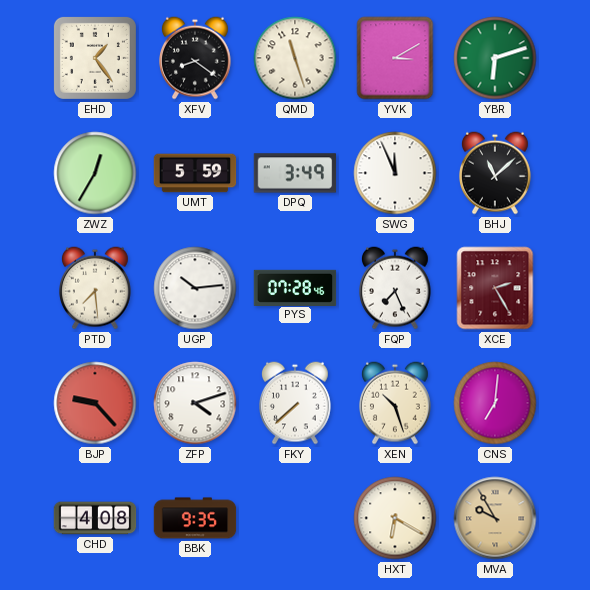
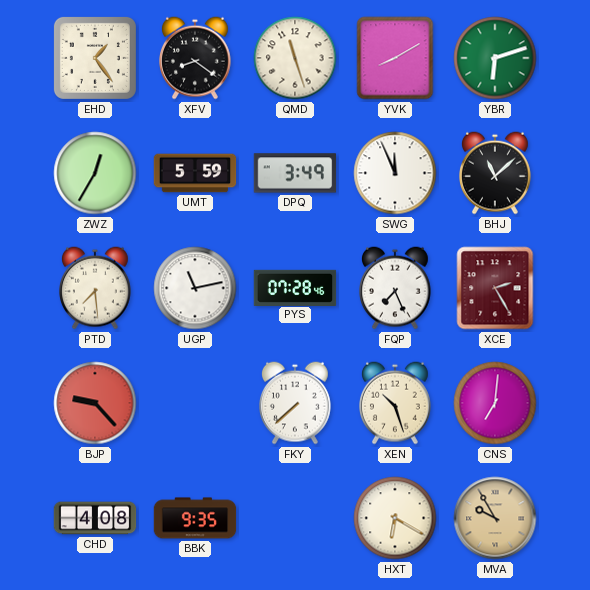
YVK: 3:10 -> 8:10 (395, 58)
UGP: 10:14 -> 11:13 (195, 288)
ZFP: 4:12 -> none (195, 403)
